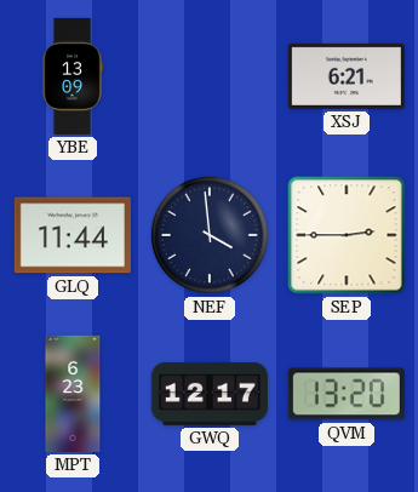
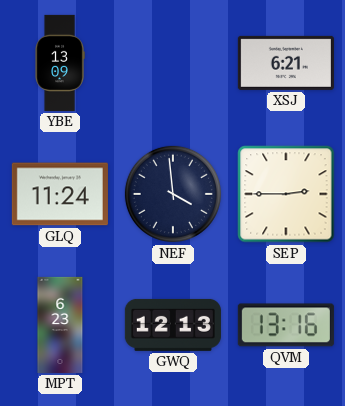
GLQ: 11:44 -> 11:24 (60, 194)
GWQ: 12:17 -> 12:13 (173, 325)
QVM: 13:20 -> 13:16 (286, 325)
